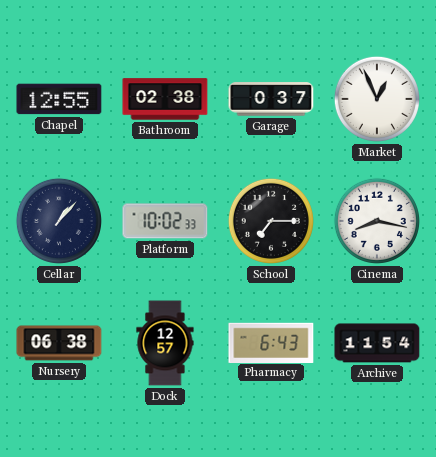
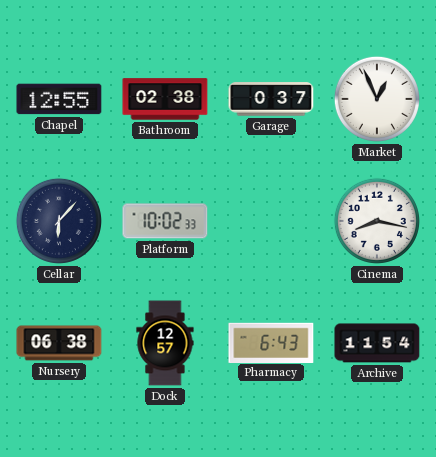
Cellar: 1:07 -> 6:07 (59, 221)
School: 7:15 -> none (271, 221)
